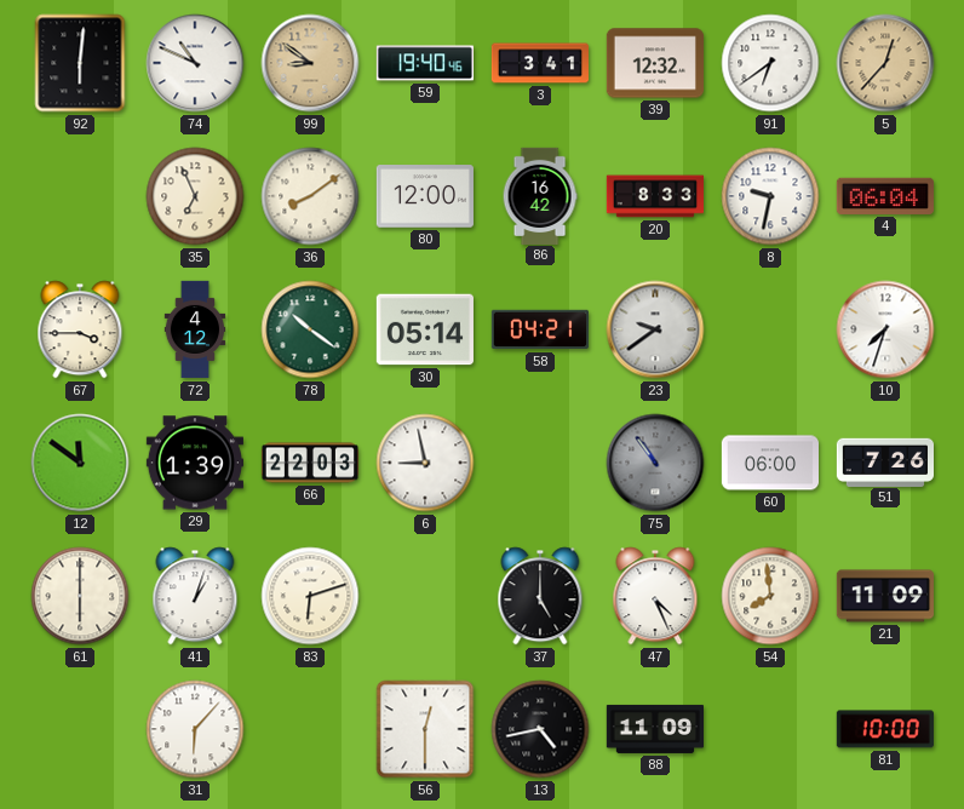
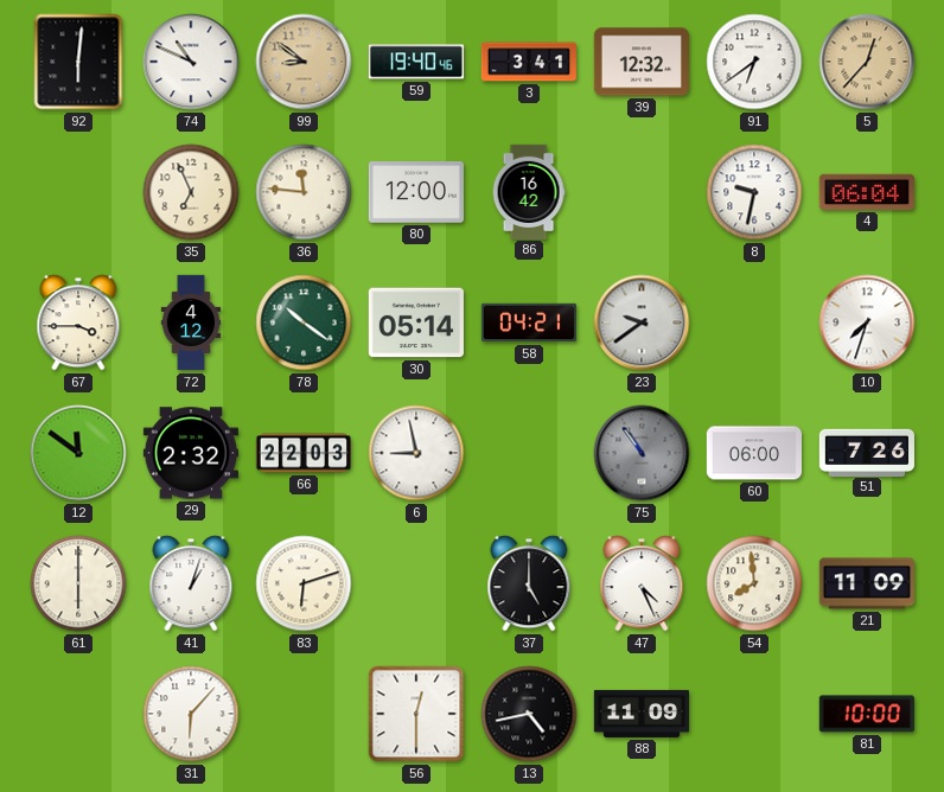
36: 8:09 -> 11:46 (304, 192)
20: 8:33 -> none (655, 196)
29: 1:39 -> 2:32 (190, 453)
